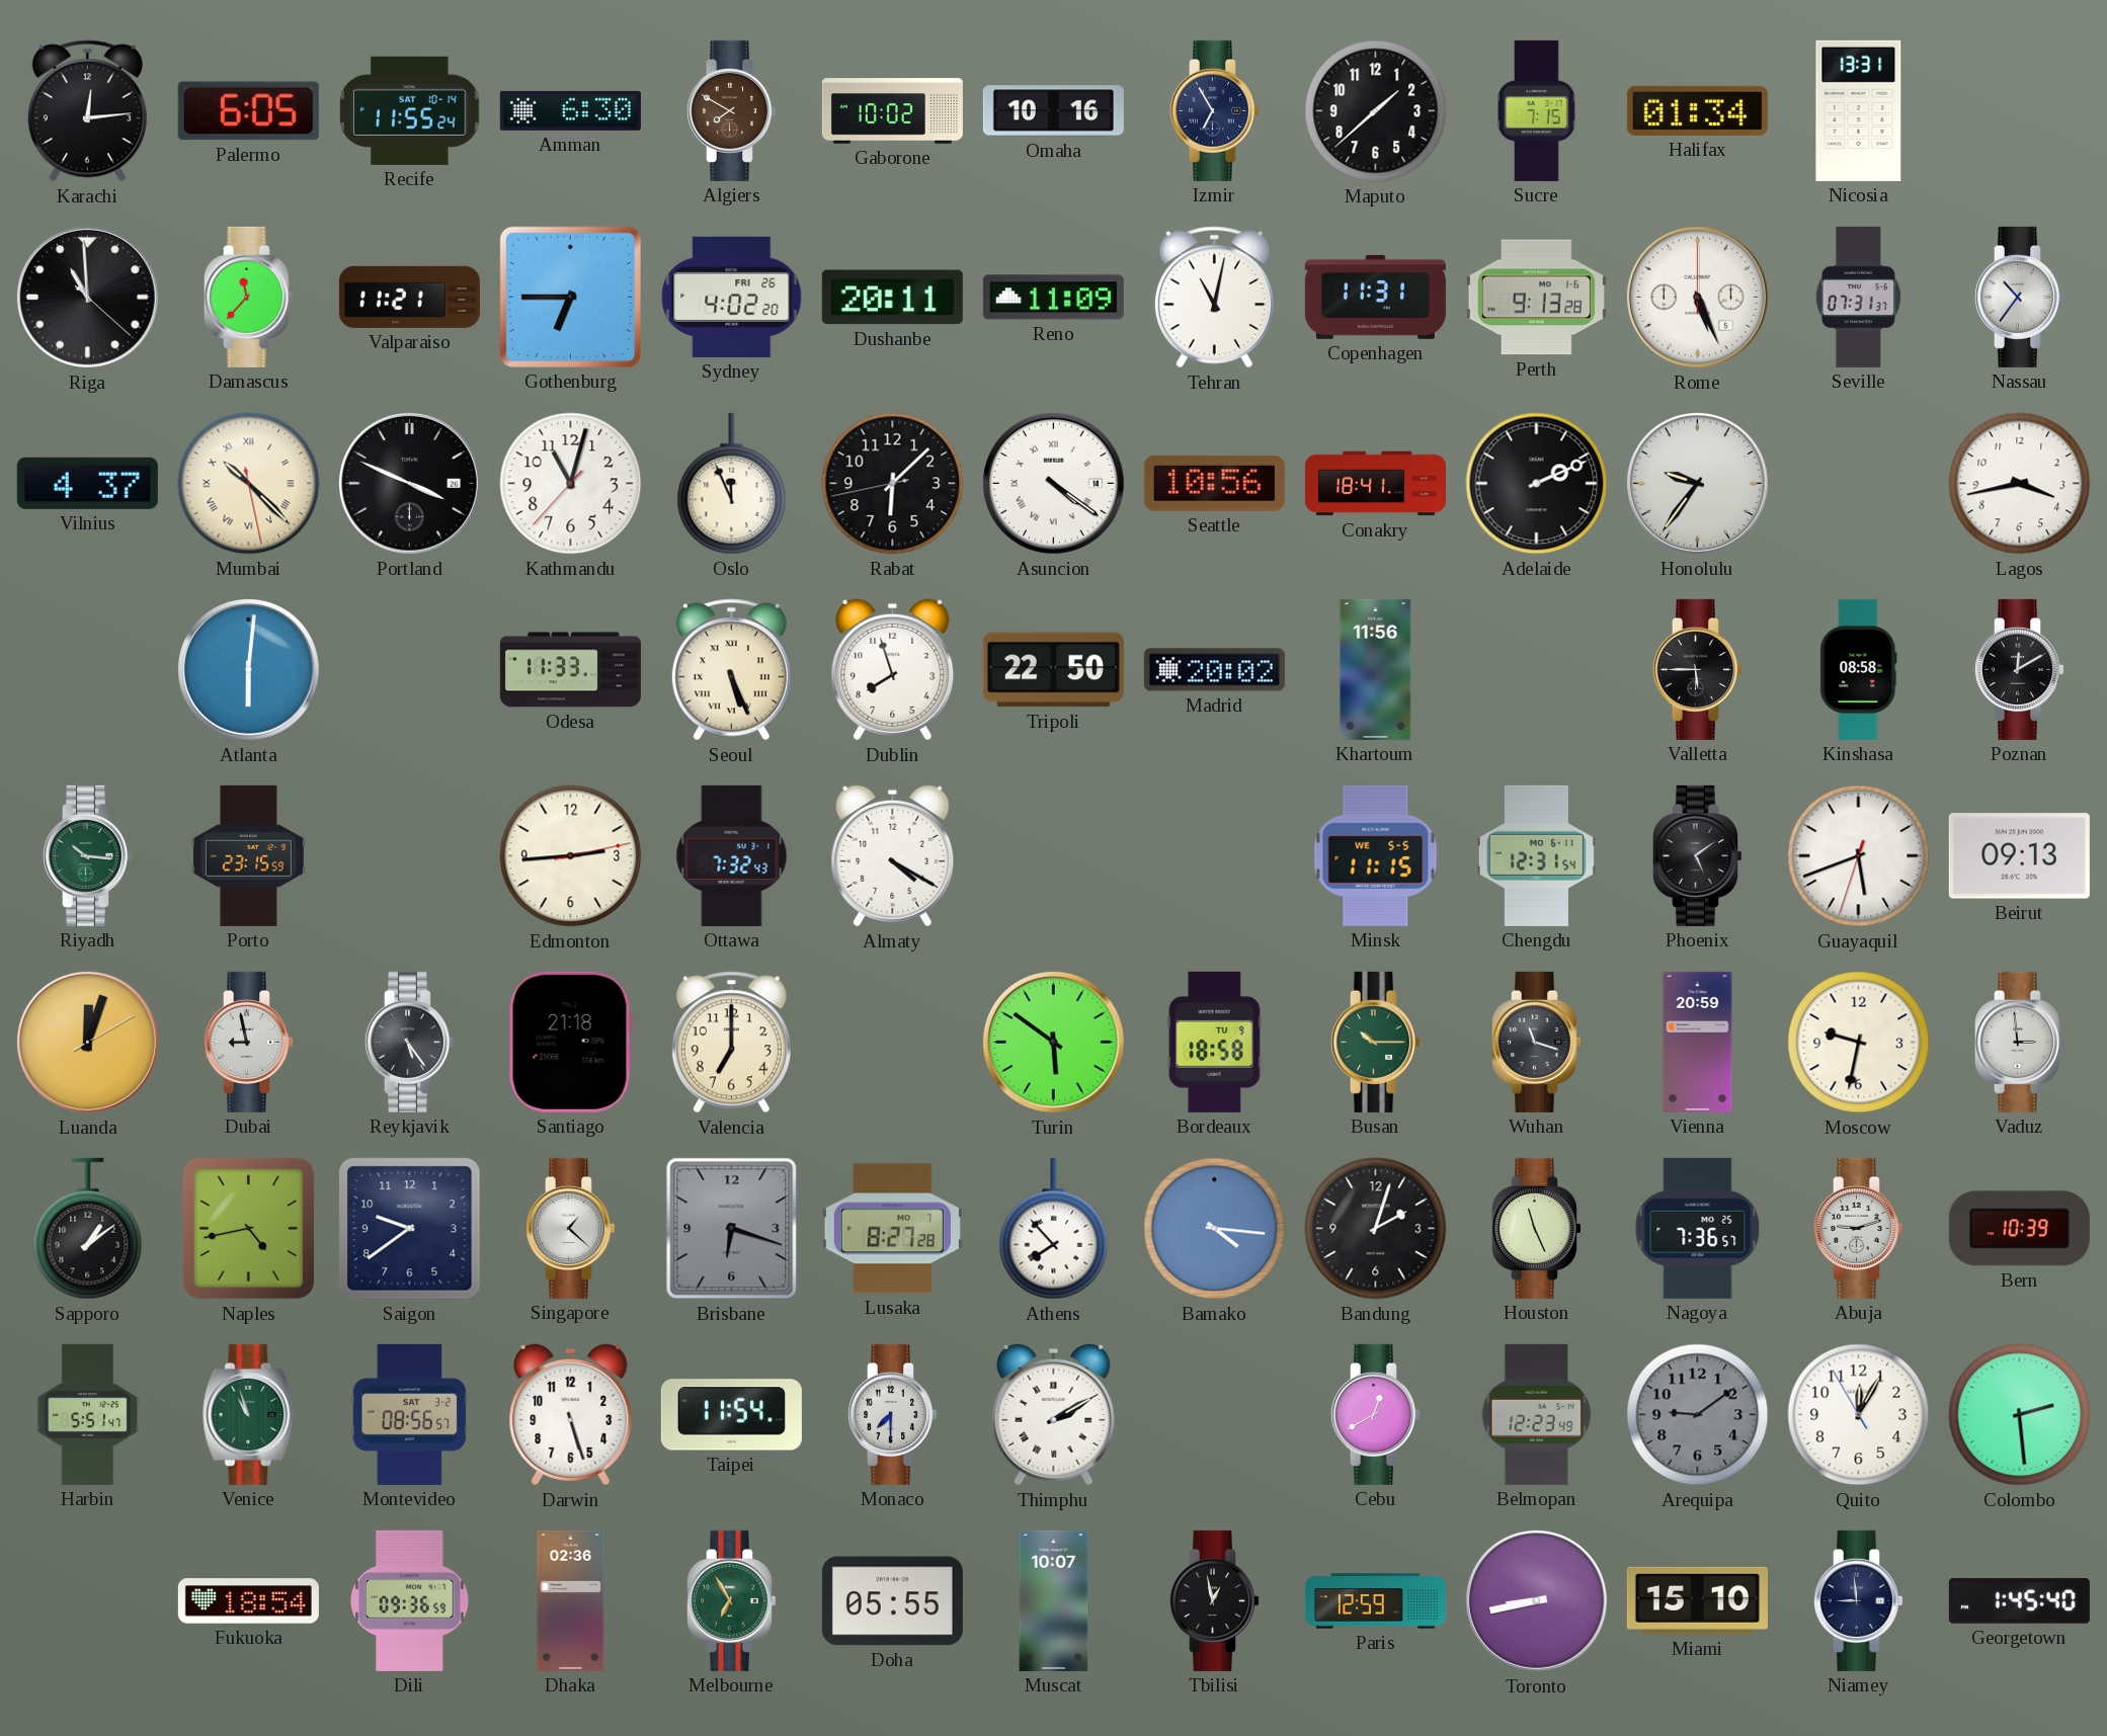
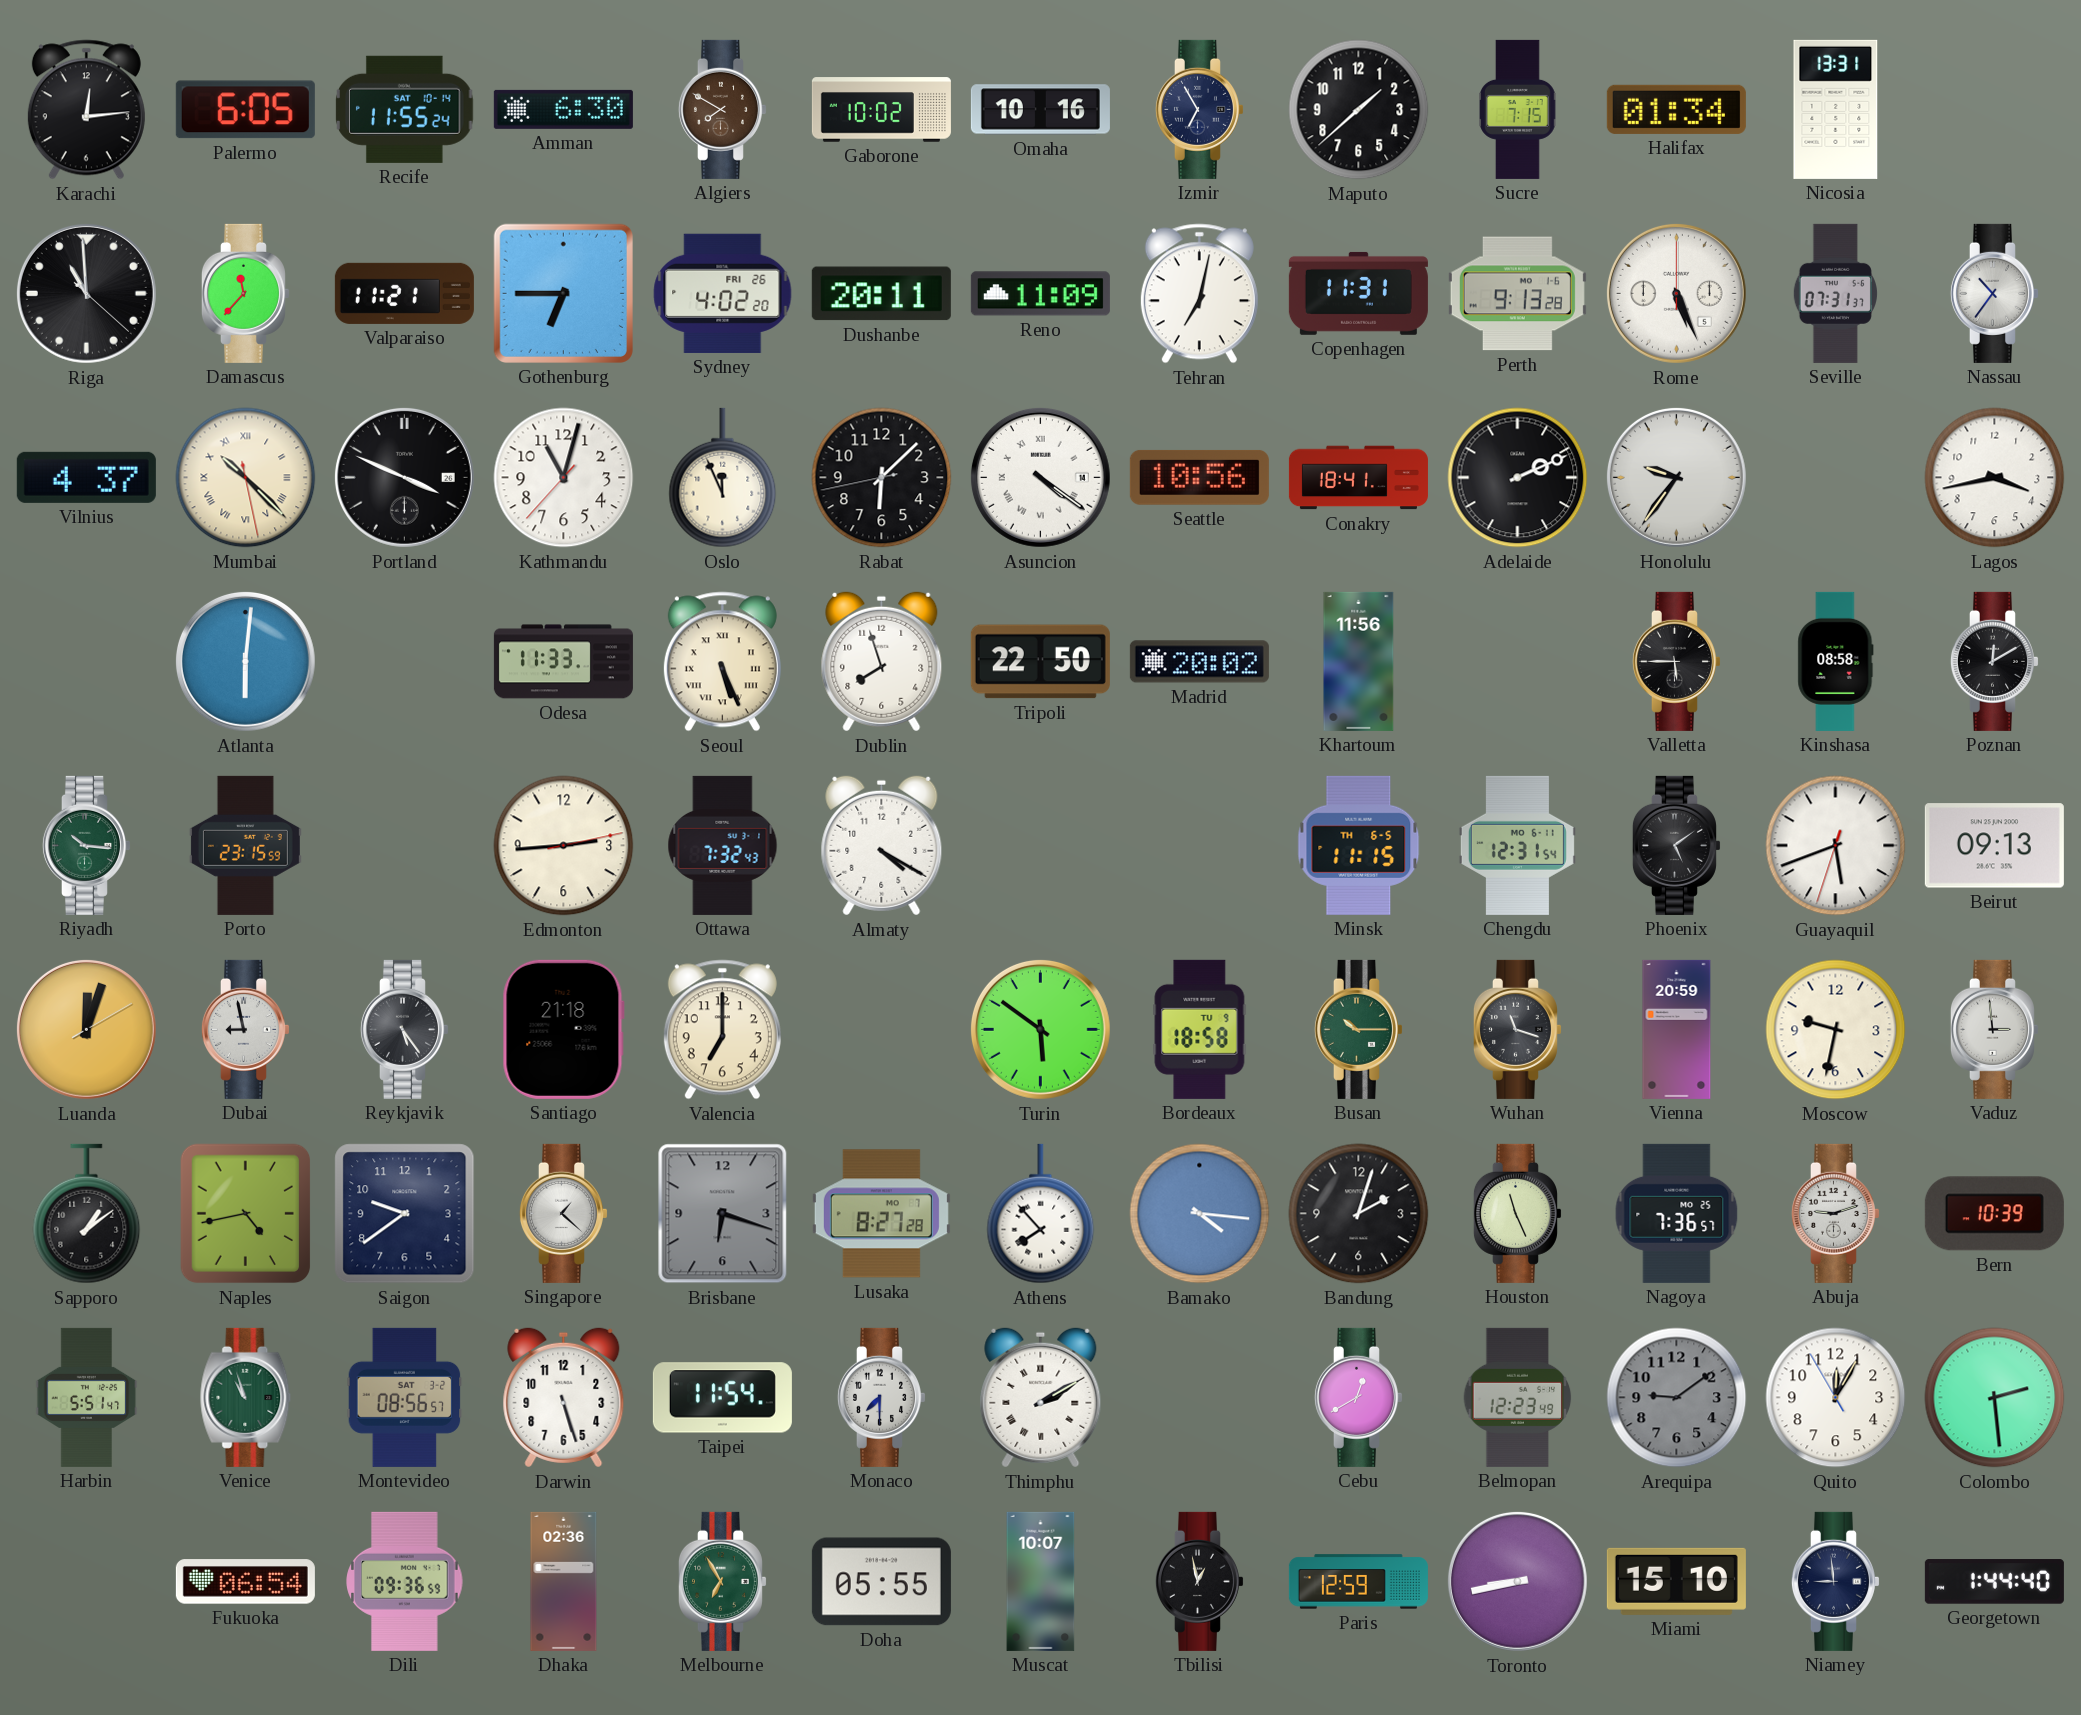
Tehran: 11:02 -> 7:02 (1199, 294)
Minsk date: WE 5-5 -> TH 6-5 (1359, 845)
Fukuoka: 18:54 -> 06:54 (245, 1582)
Georgetown: 1:45 -> 1:44 (1994, 1582)
